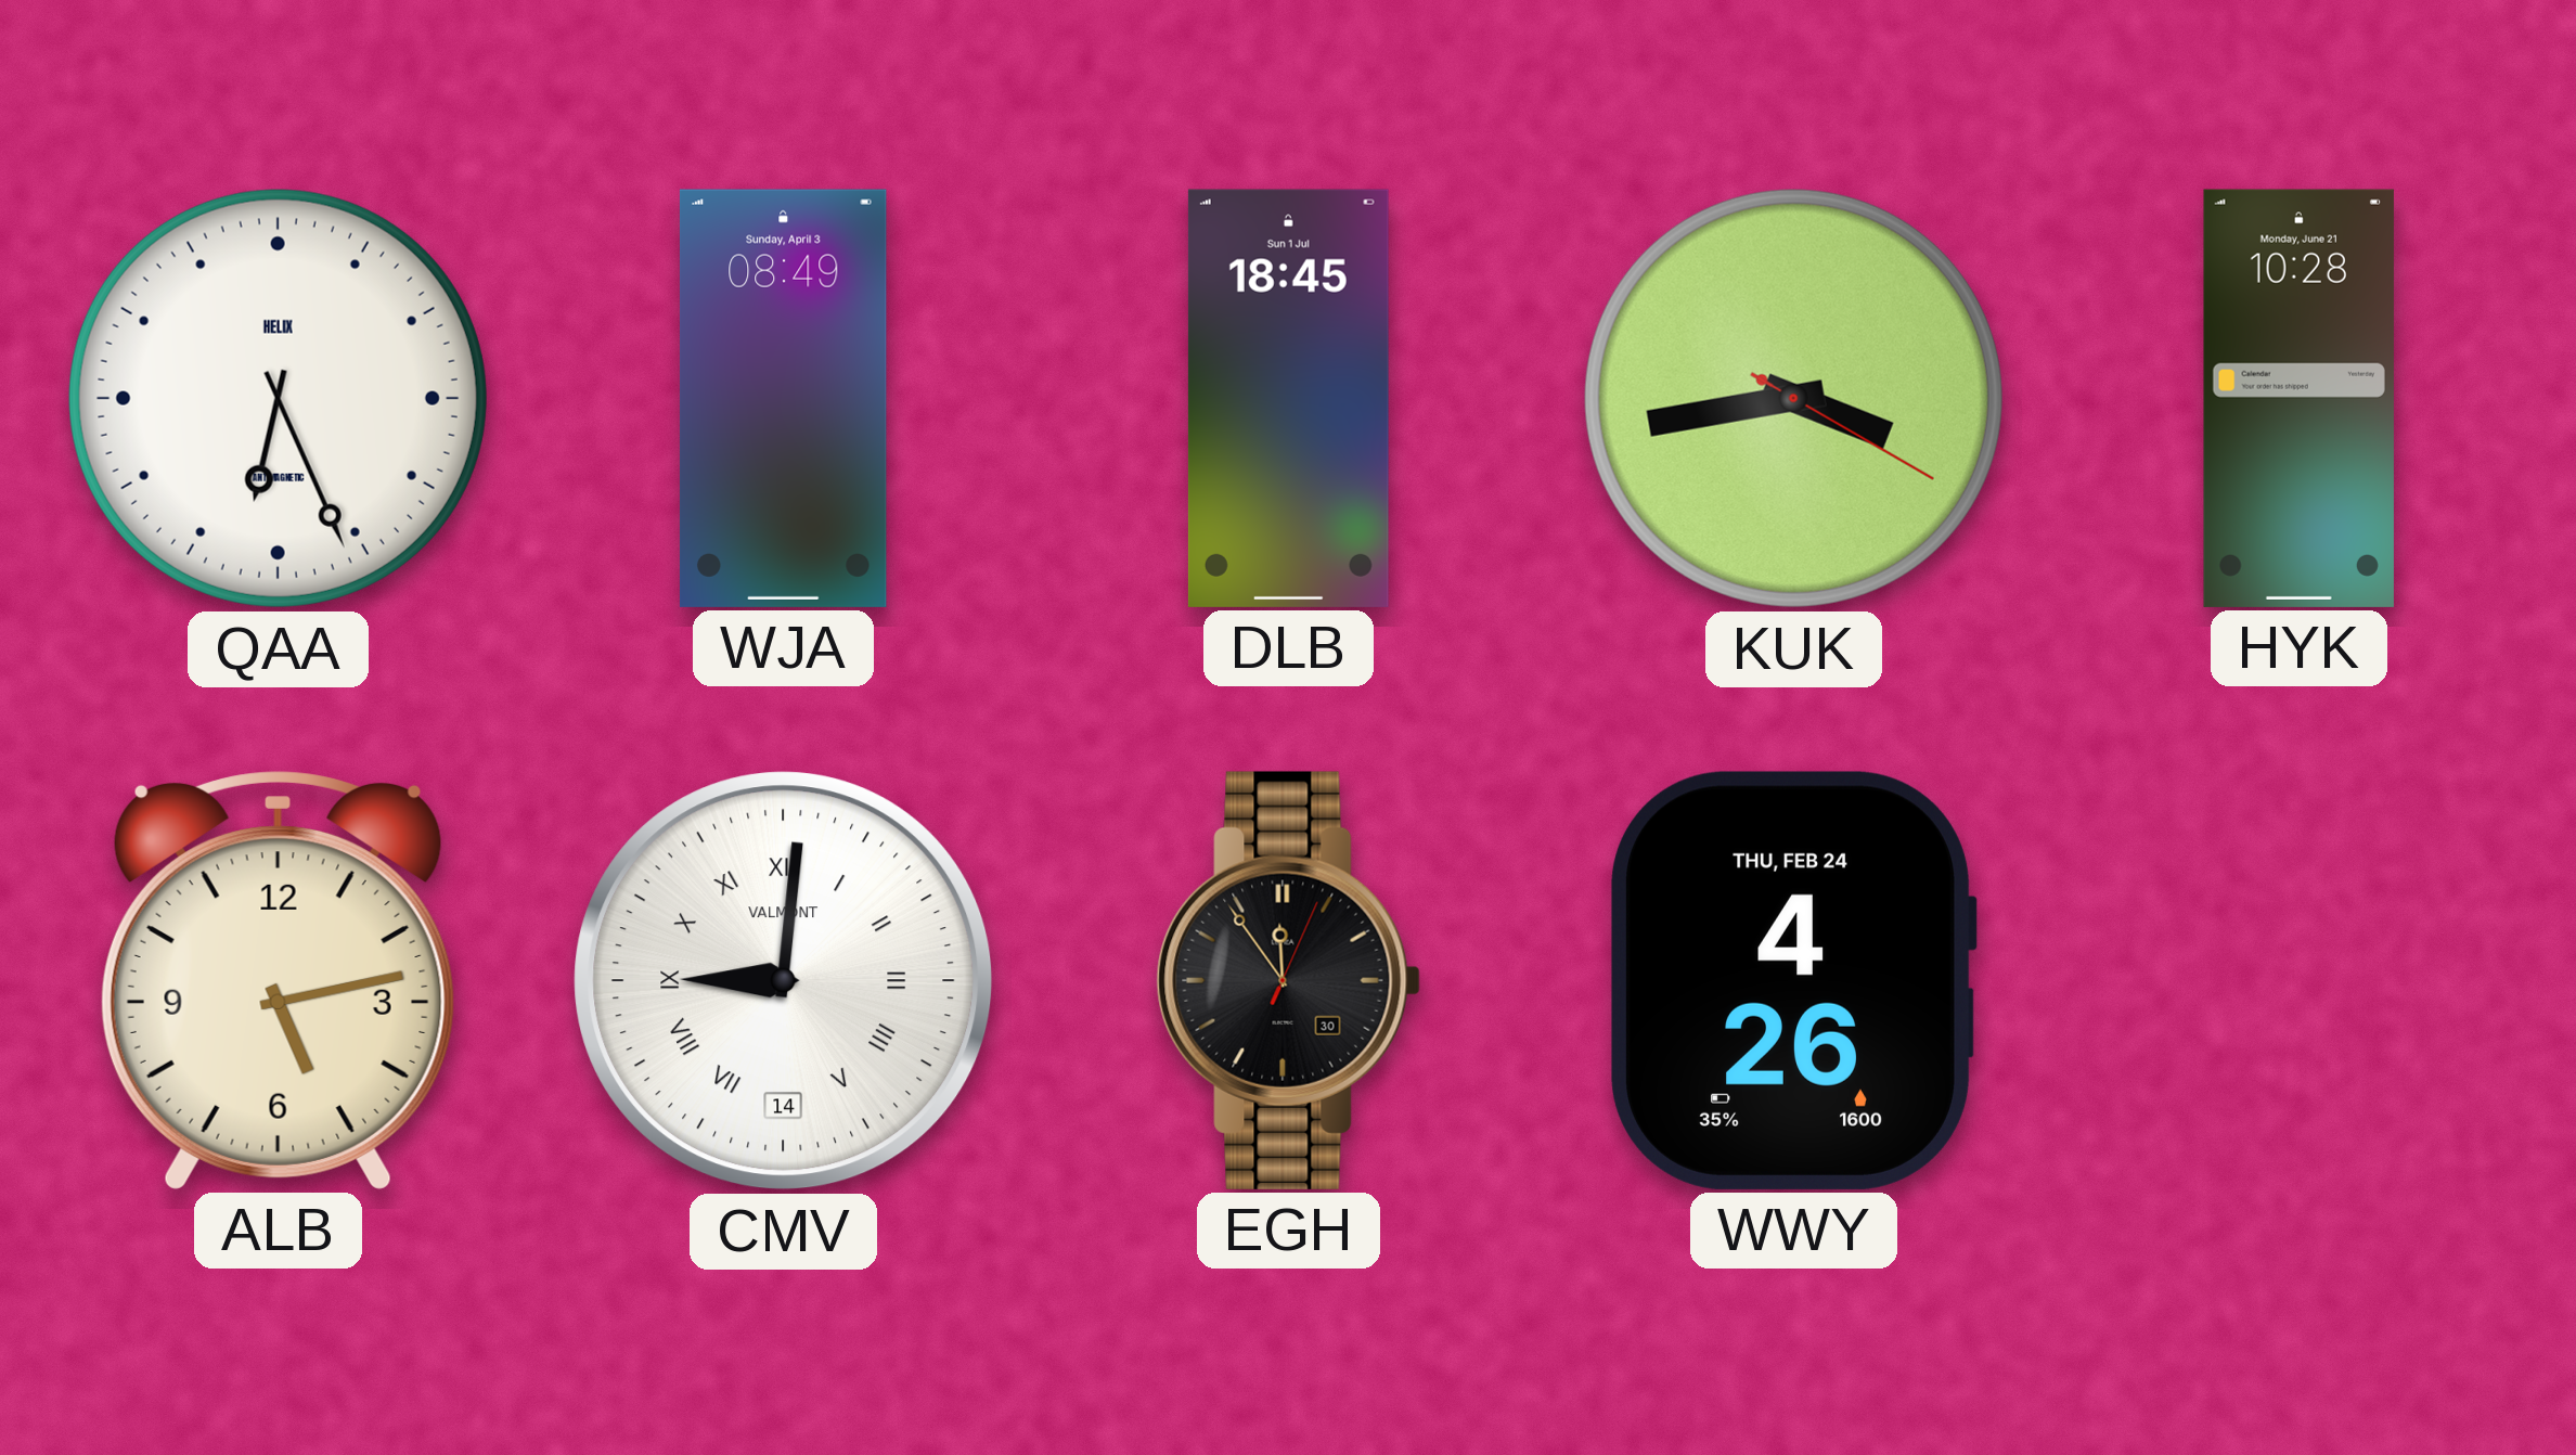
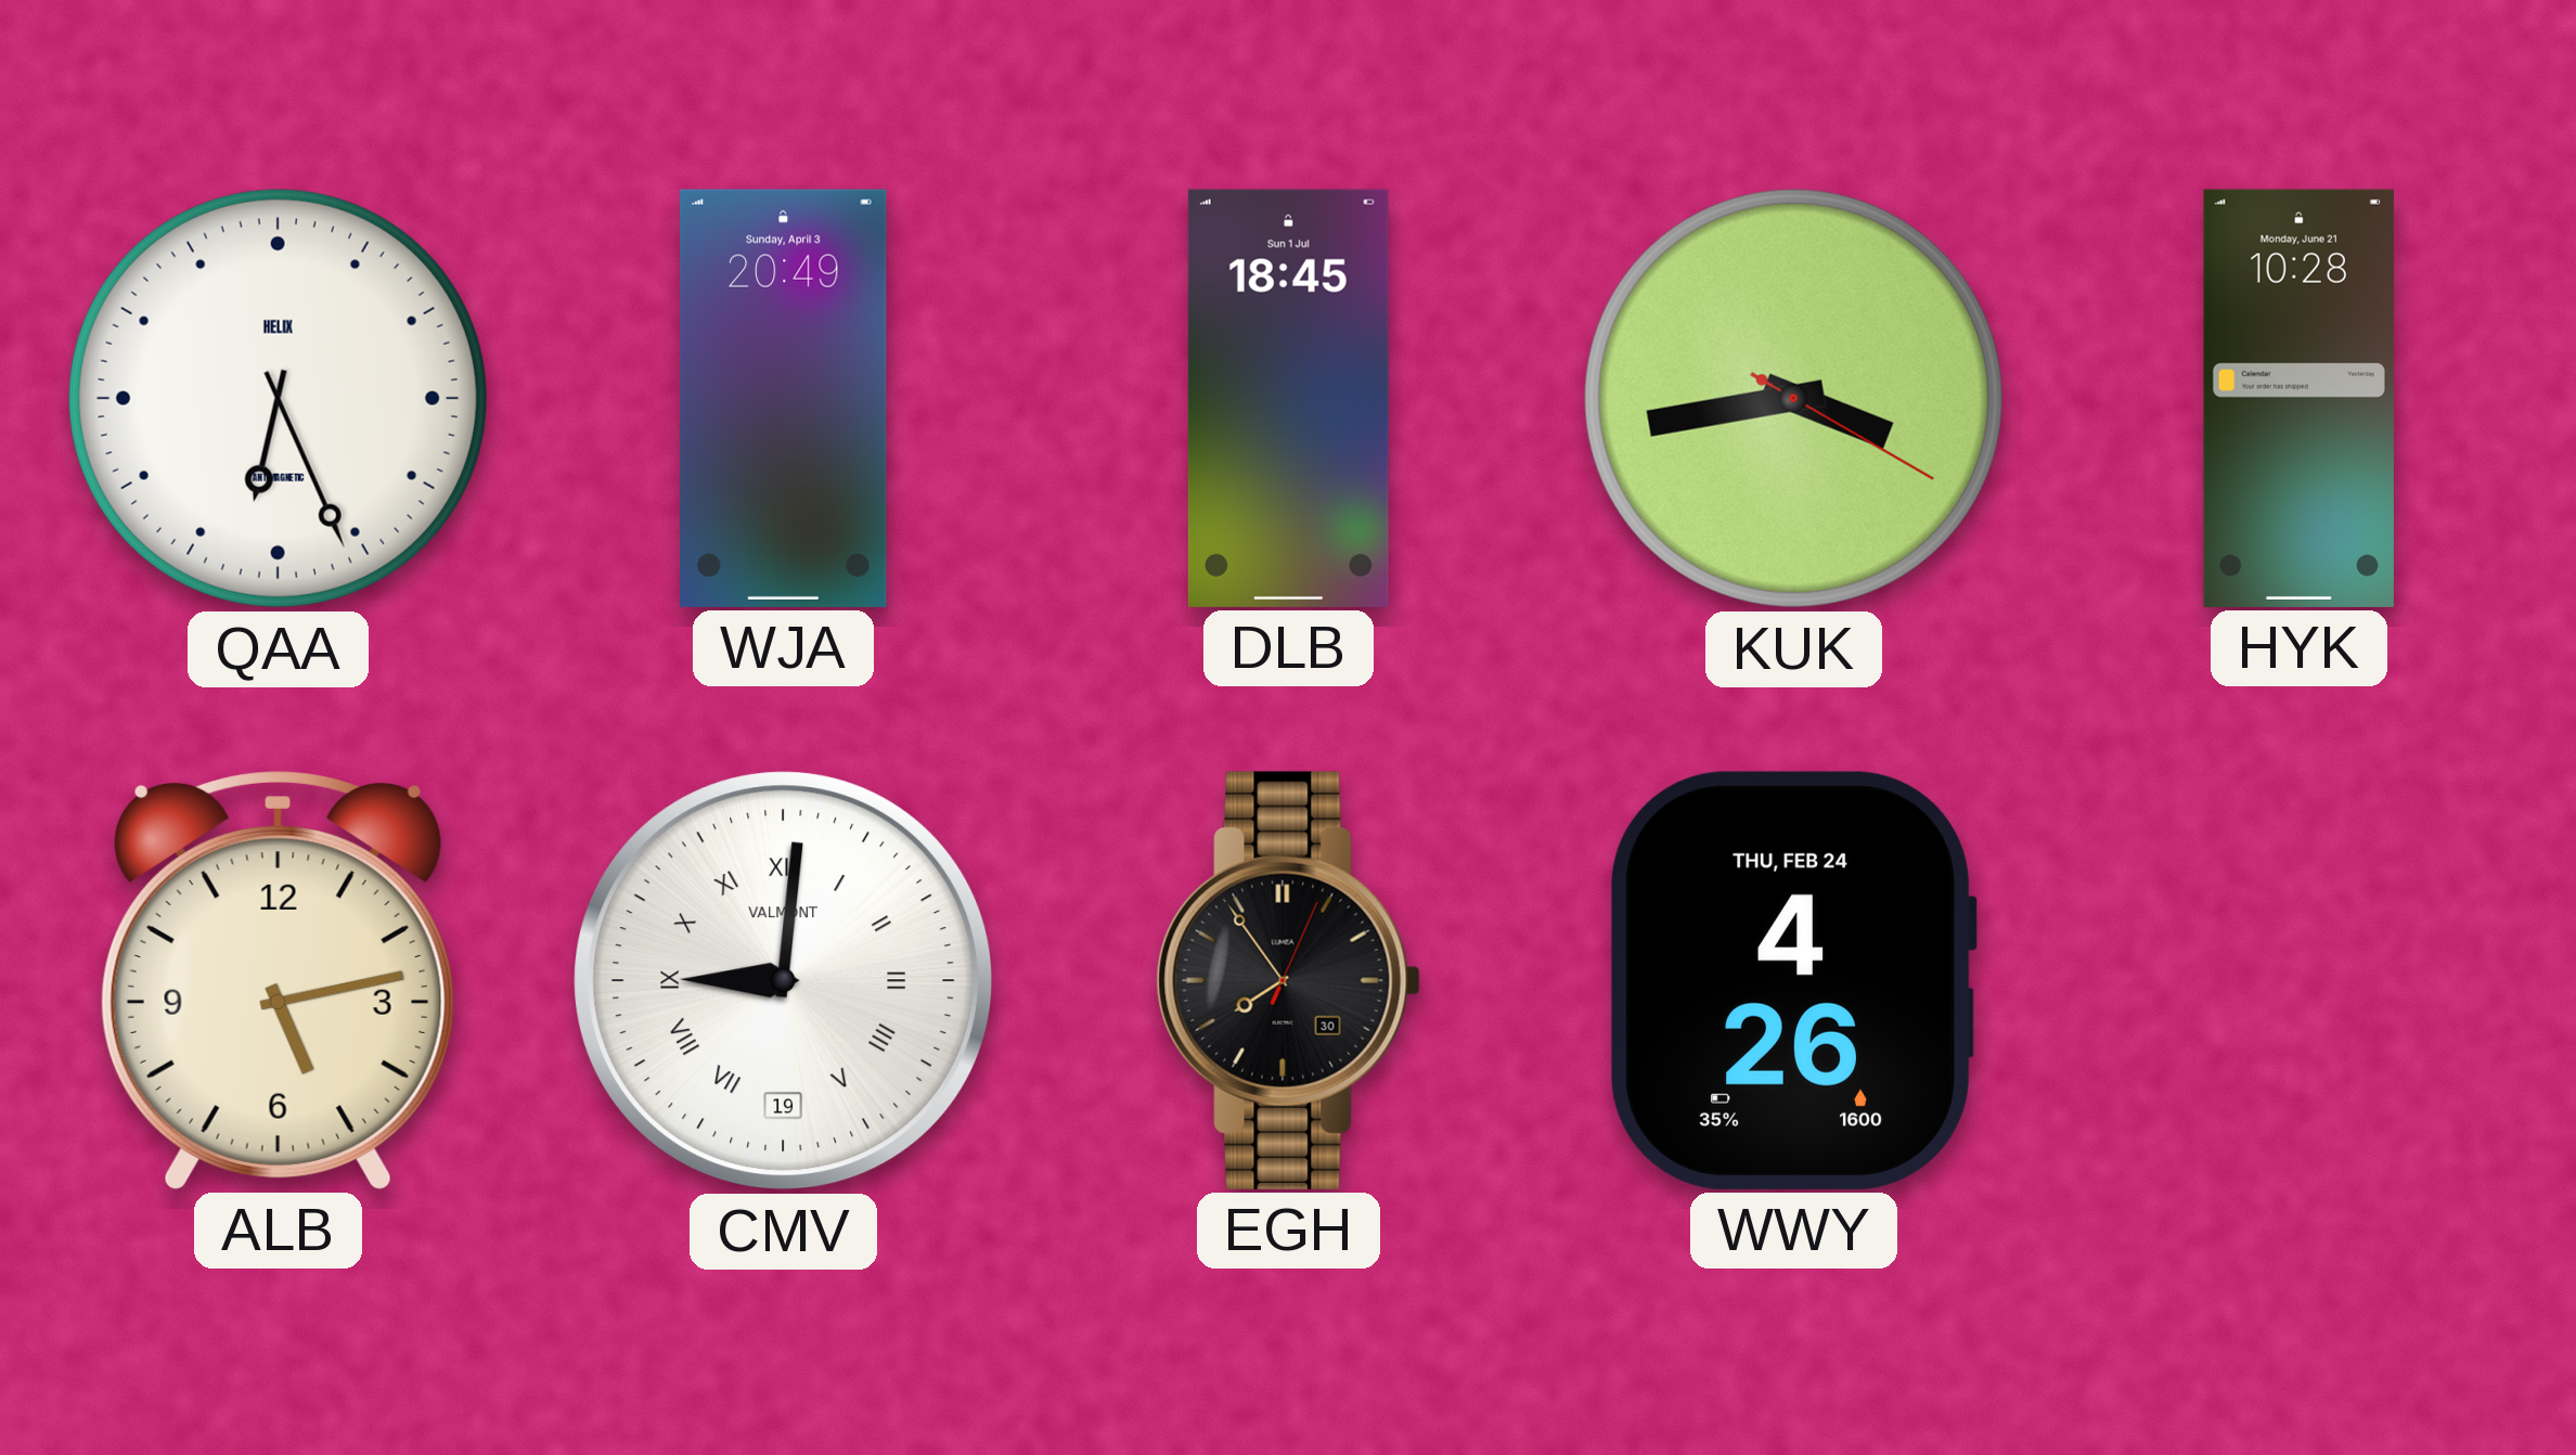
WJA: 08:49 -> 20:49 (783, 398)
CMV date: 14 -> 19 (784, 981)
EGH: 11:54 -> 7:54 (1288, 980)
